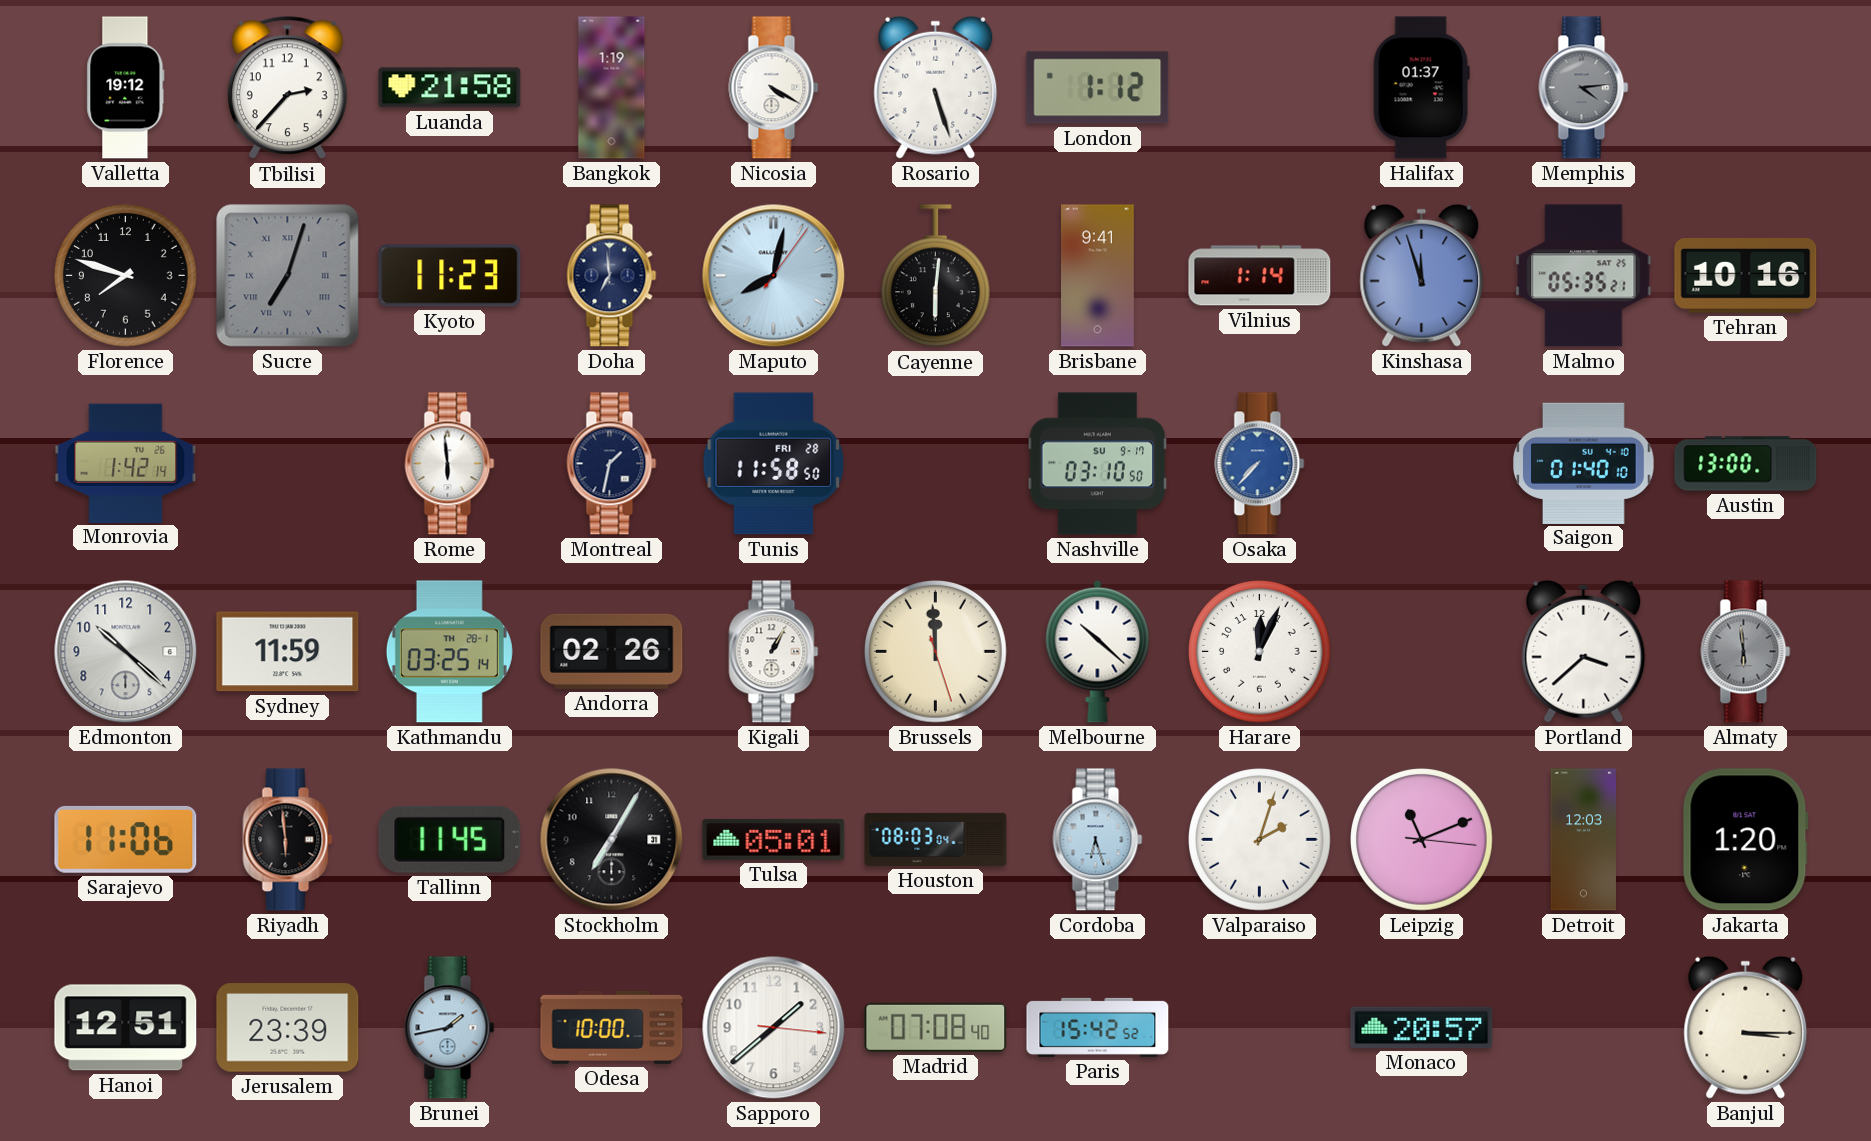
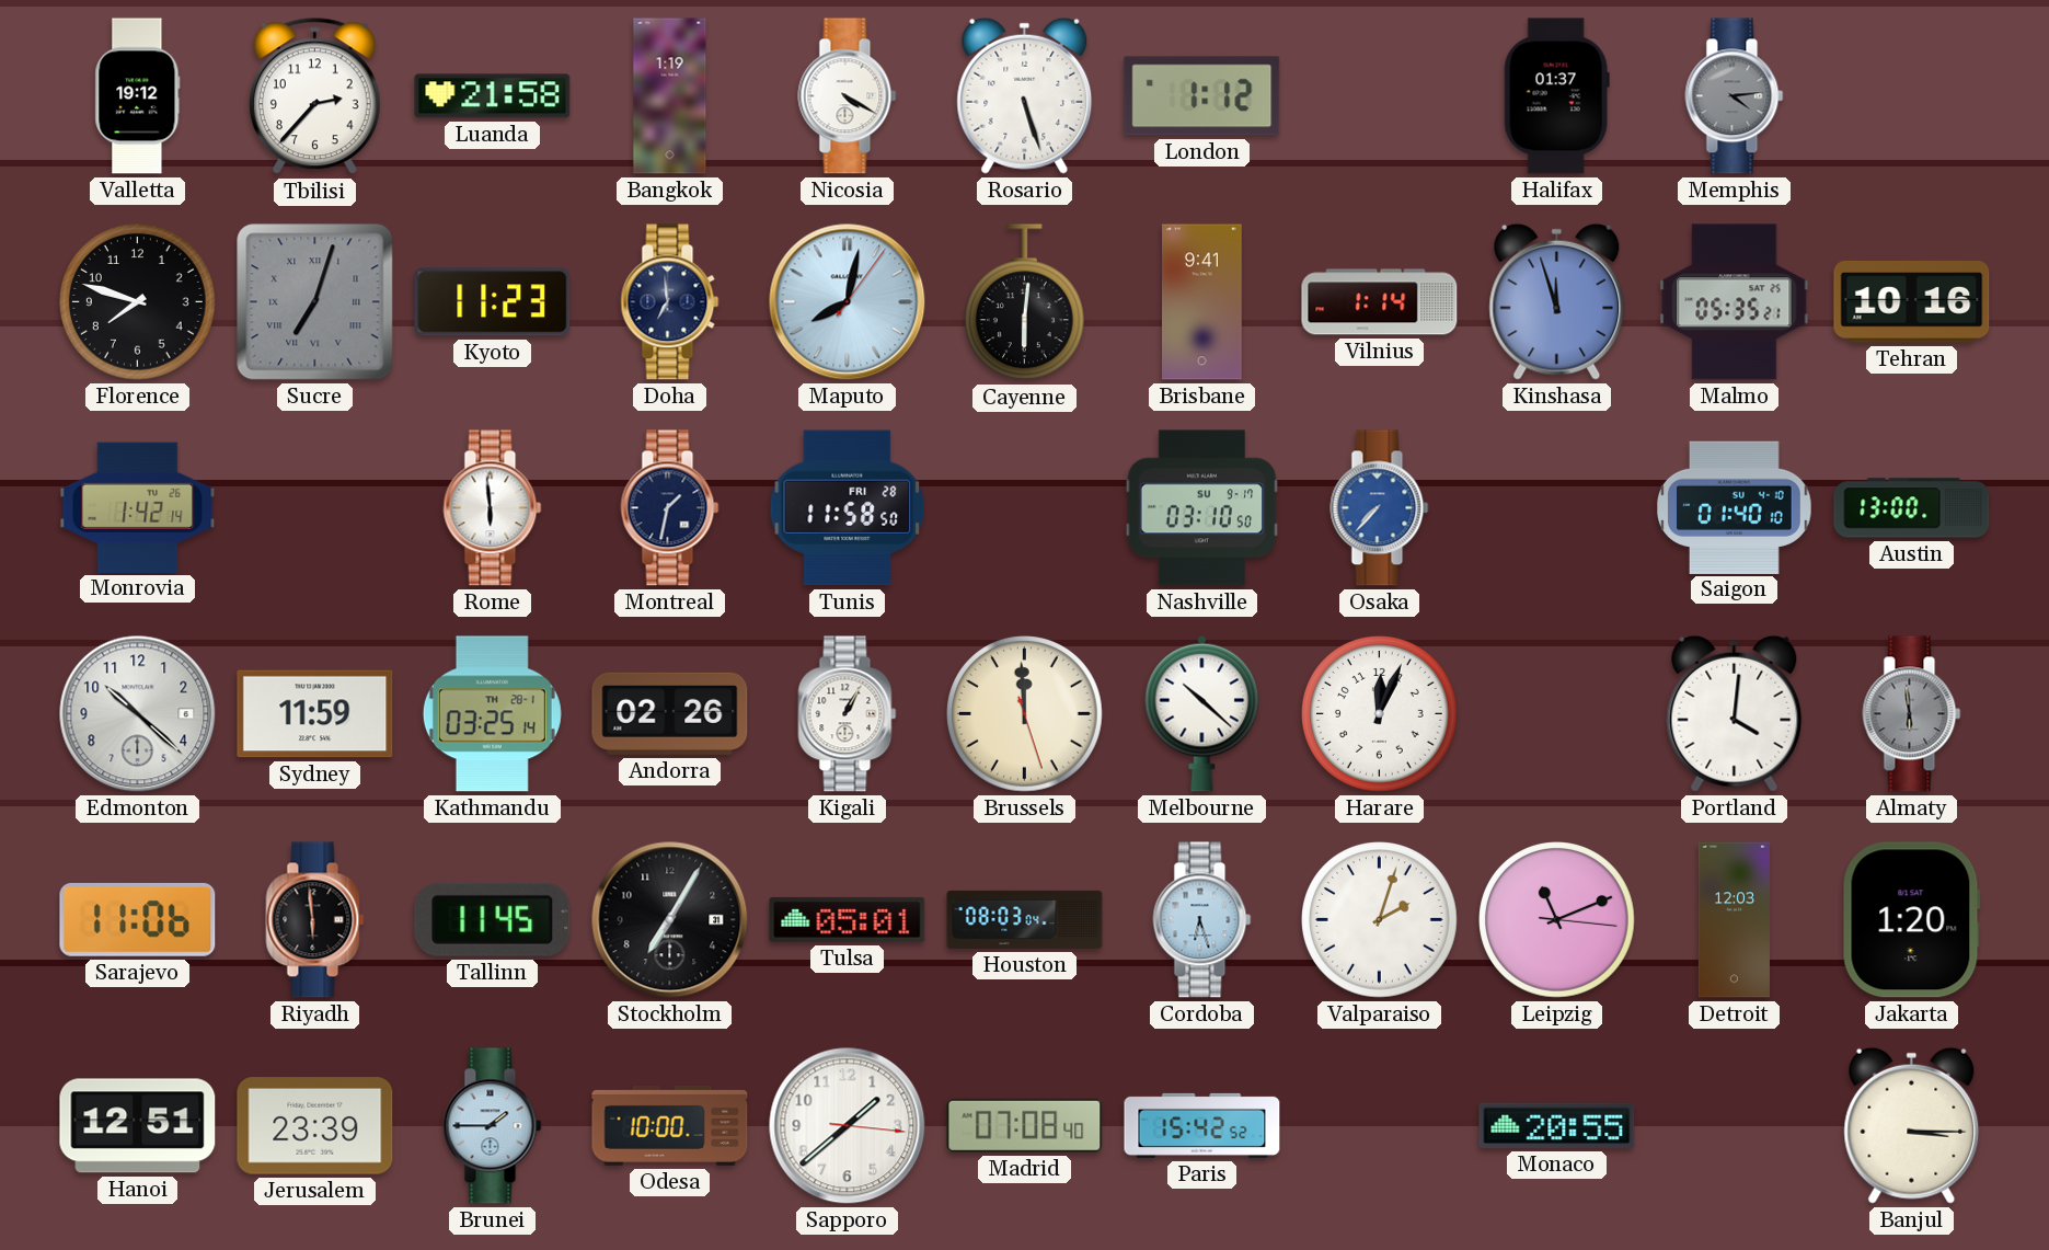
Portland: 3:38 -> 4:01 (1735, 713)
Brunei: 1:43 -> 1:45 (493, 1126)
Monaco: 20:57 -> 20:55 (1557, 1125)
